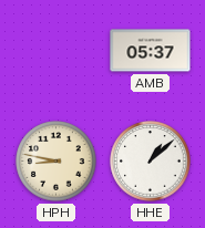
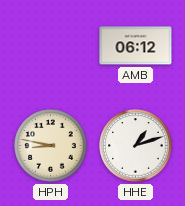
AMB: 05:37 -> 06:12 (136, 46)
HHE: 1:08 -> 1:12 (136, 146)
